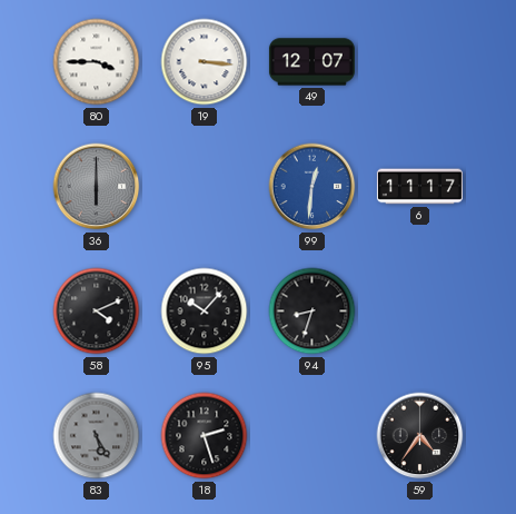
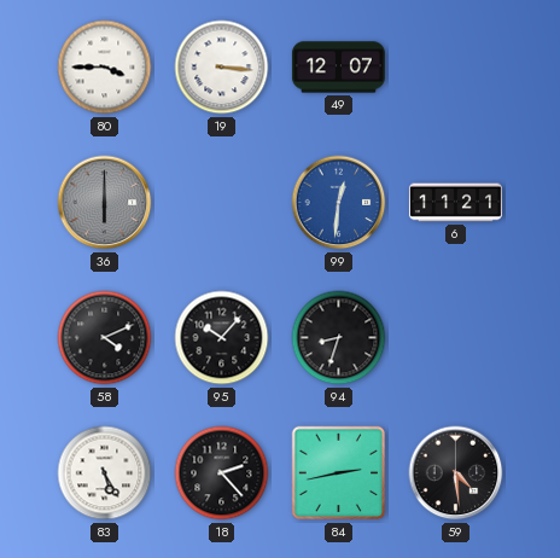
6: 11:17 -> 11:21 (455, 203)
83 dial: grey -> white (105, 473)
18: 2:27 -> 2:23 (222, 473)
84: none -> 2:43 (339, 473)
59: 4:36 -> 4:29 (456, 473)
